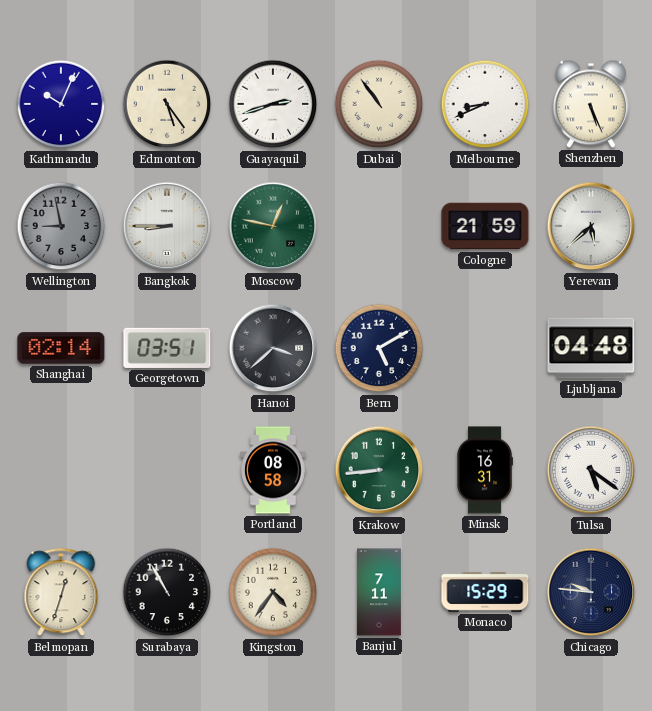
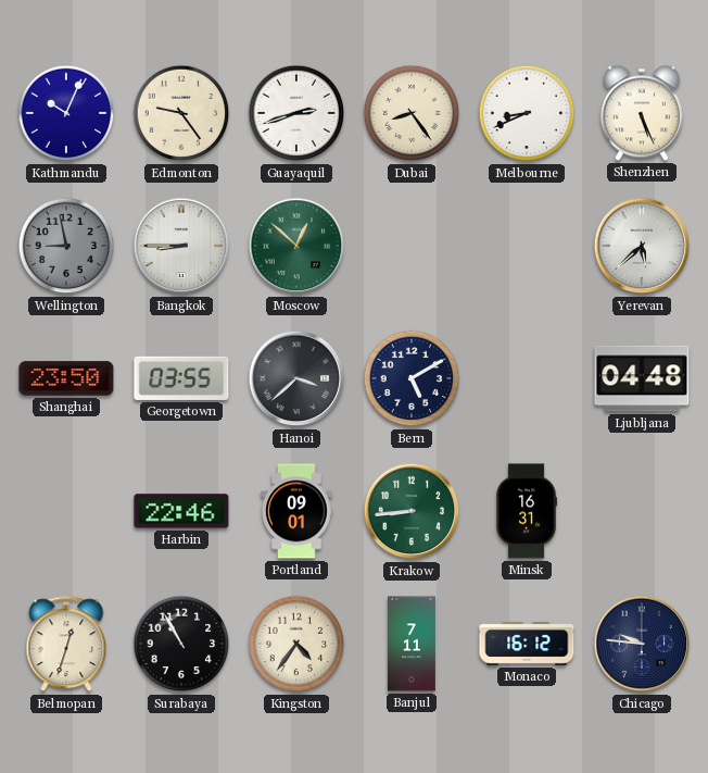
Edmonton: 5:24 -> 9:24 (181, 113)
Dubai: 10:54 -> 8:24 (412, 113)
Moscow: 12:47 -> 12:52 (296, 246)
Cologne: 21:59 -> none (485, 226)
Shanghai: 02:14 -> 23:50 (66, 378)
Georgetown: 03:51 -> 03:55 (181, 378)
Harbin: none -> 22:46 (181, 511)
Portland: 08:58 -> 09:01 (296, 511)
Tulsa: 5:21 -> none (591, 470)
Monaco: 15:29 -> 16:12 (527, 644)
